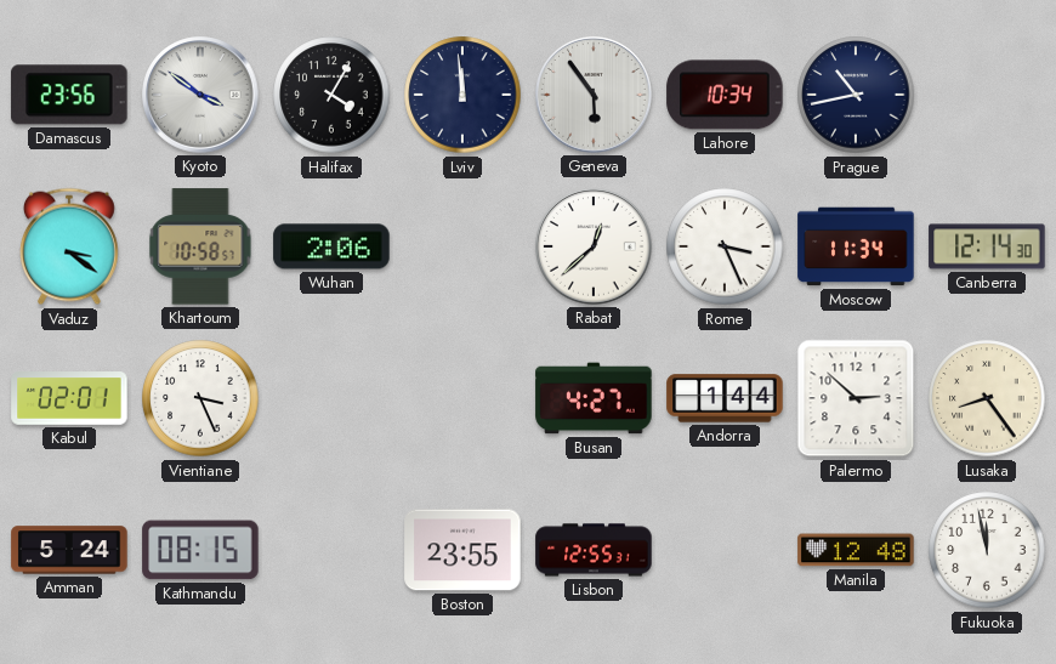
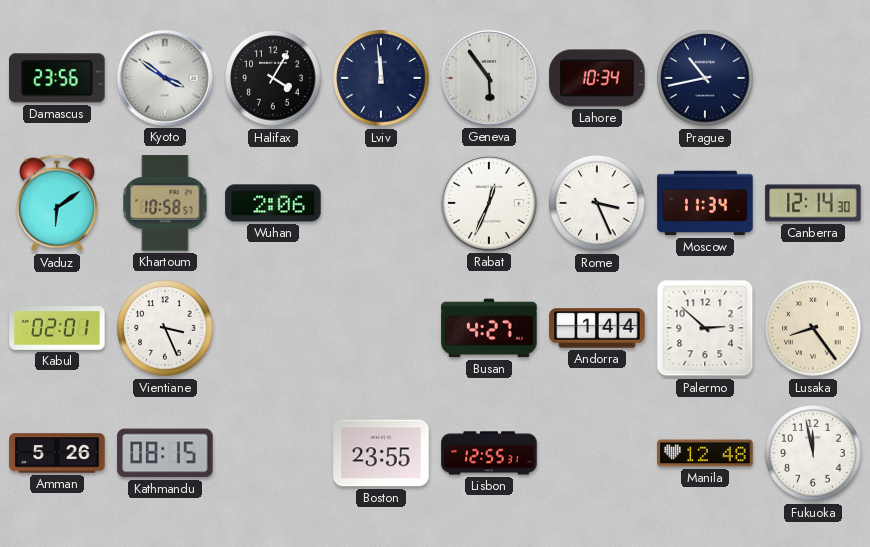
Vaduz: 3:21 -> 6:09 (57, 203)
Rabat: 12:38 -> 12:34 (489, 203)
Amman: 5:24 -> 5:26 (57, 453)
